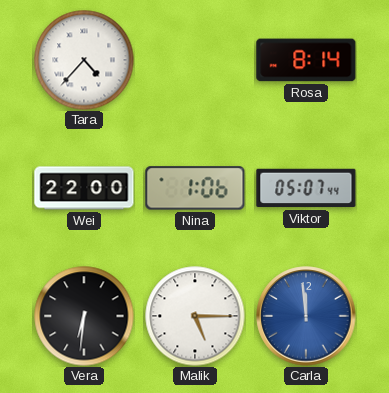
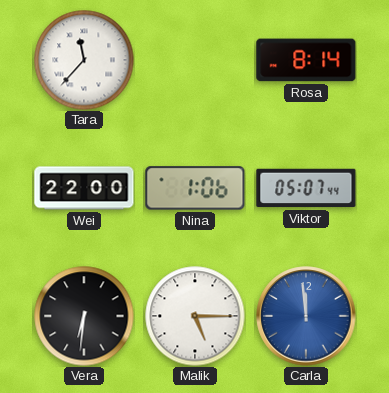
Tara: 4:37 -> 11:37 (84, 60)
